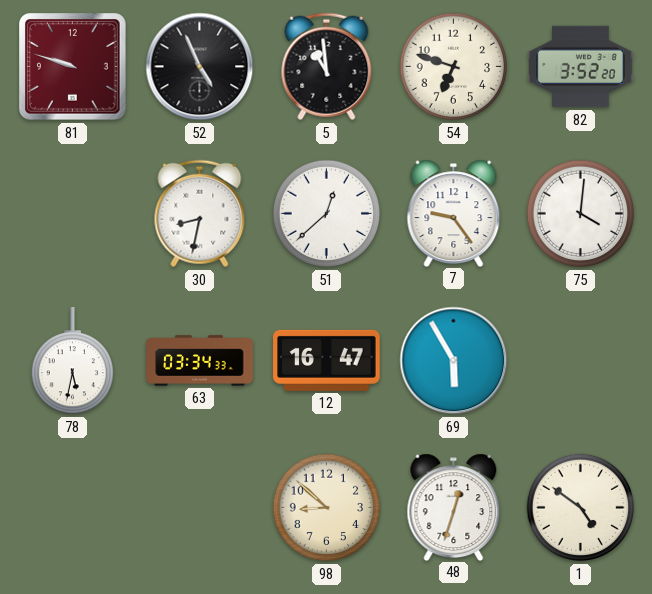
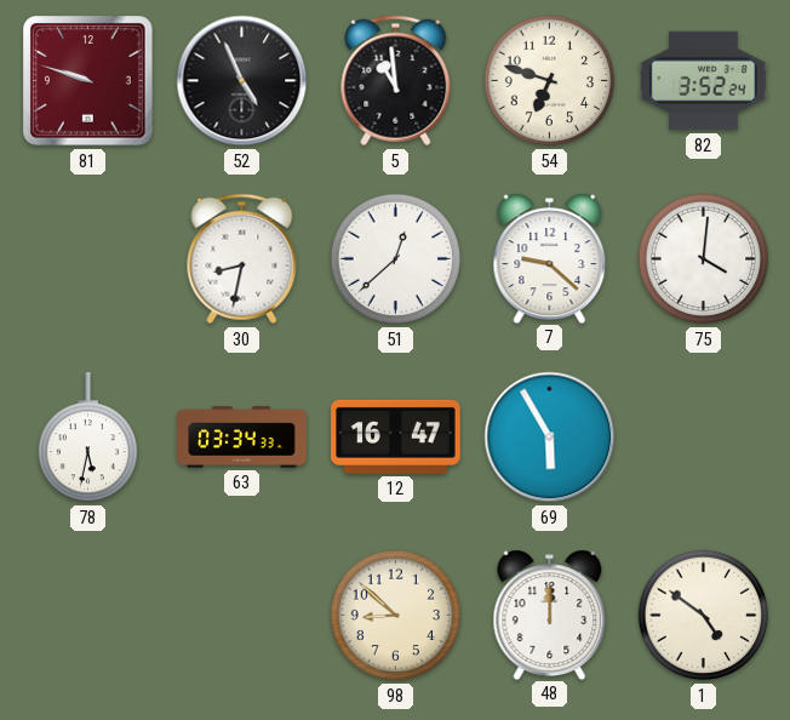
82: 3:52:20 -> 3:52:24 (704, 81)
7: 9:24 -> 9:22 (550, 258)
48: 12:33 -> 12:00 (550, 615)
